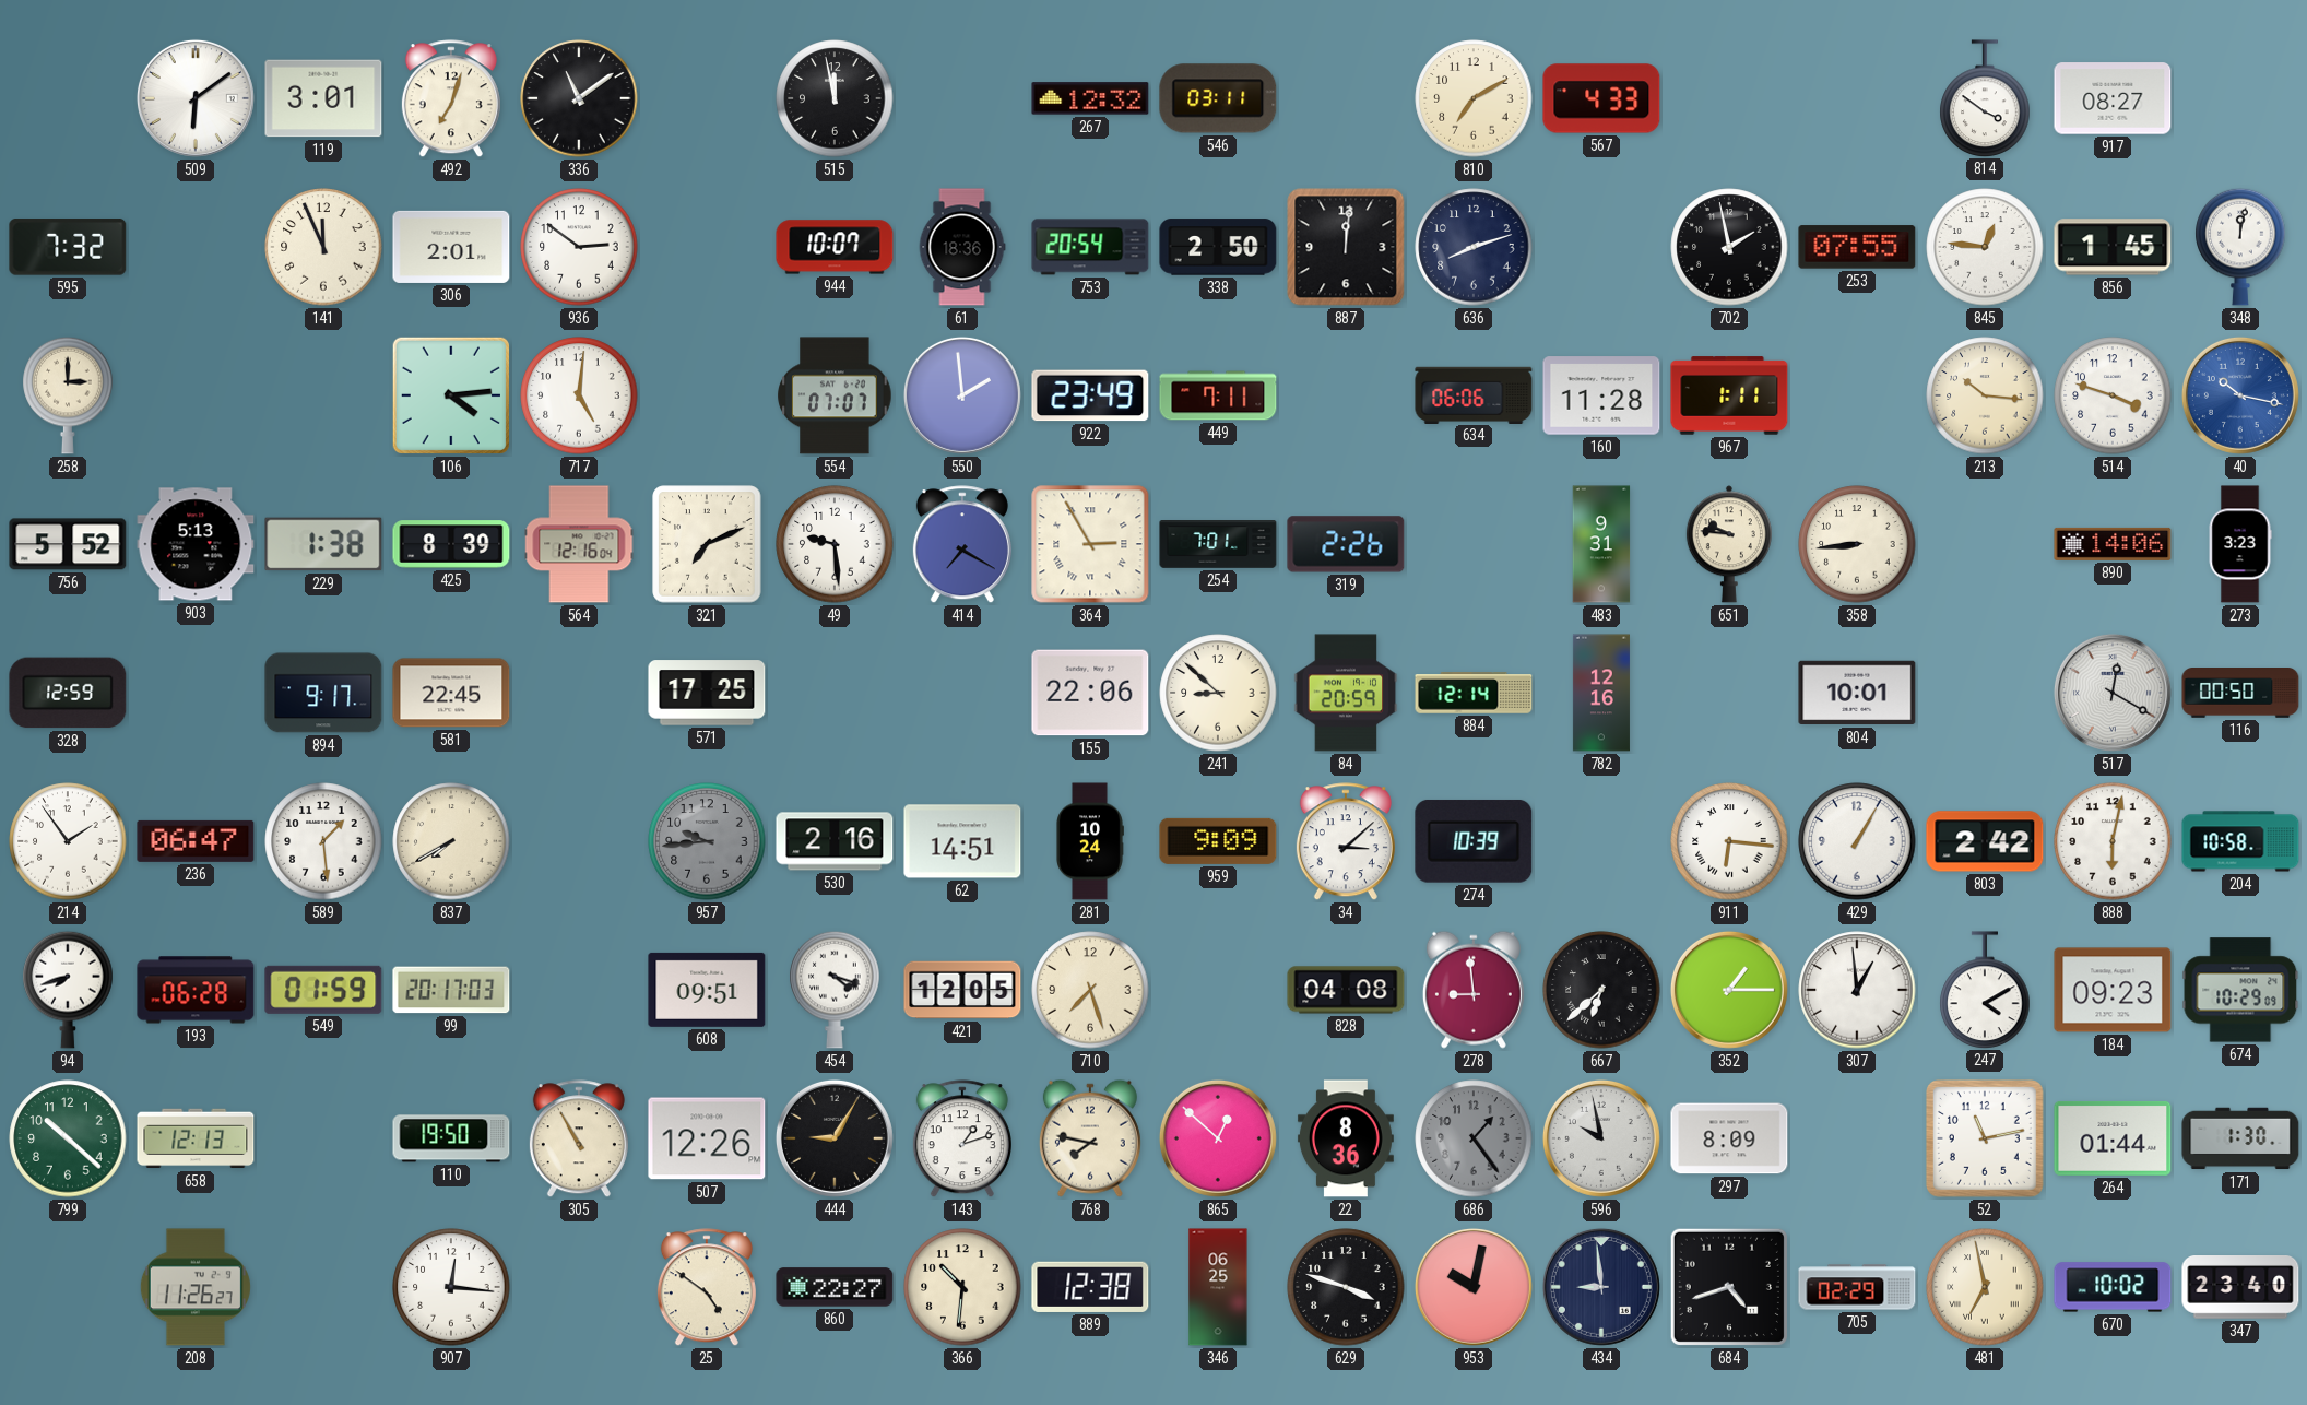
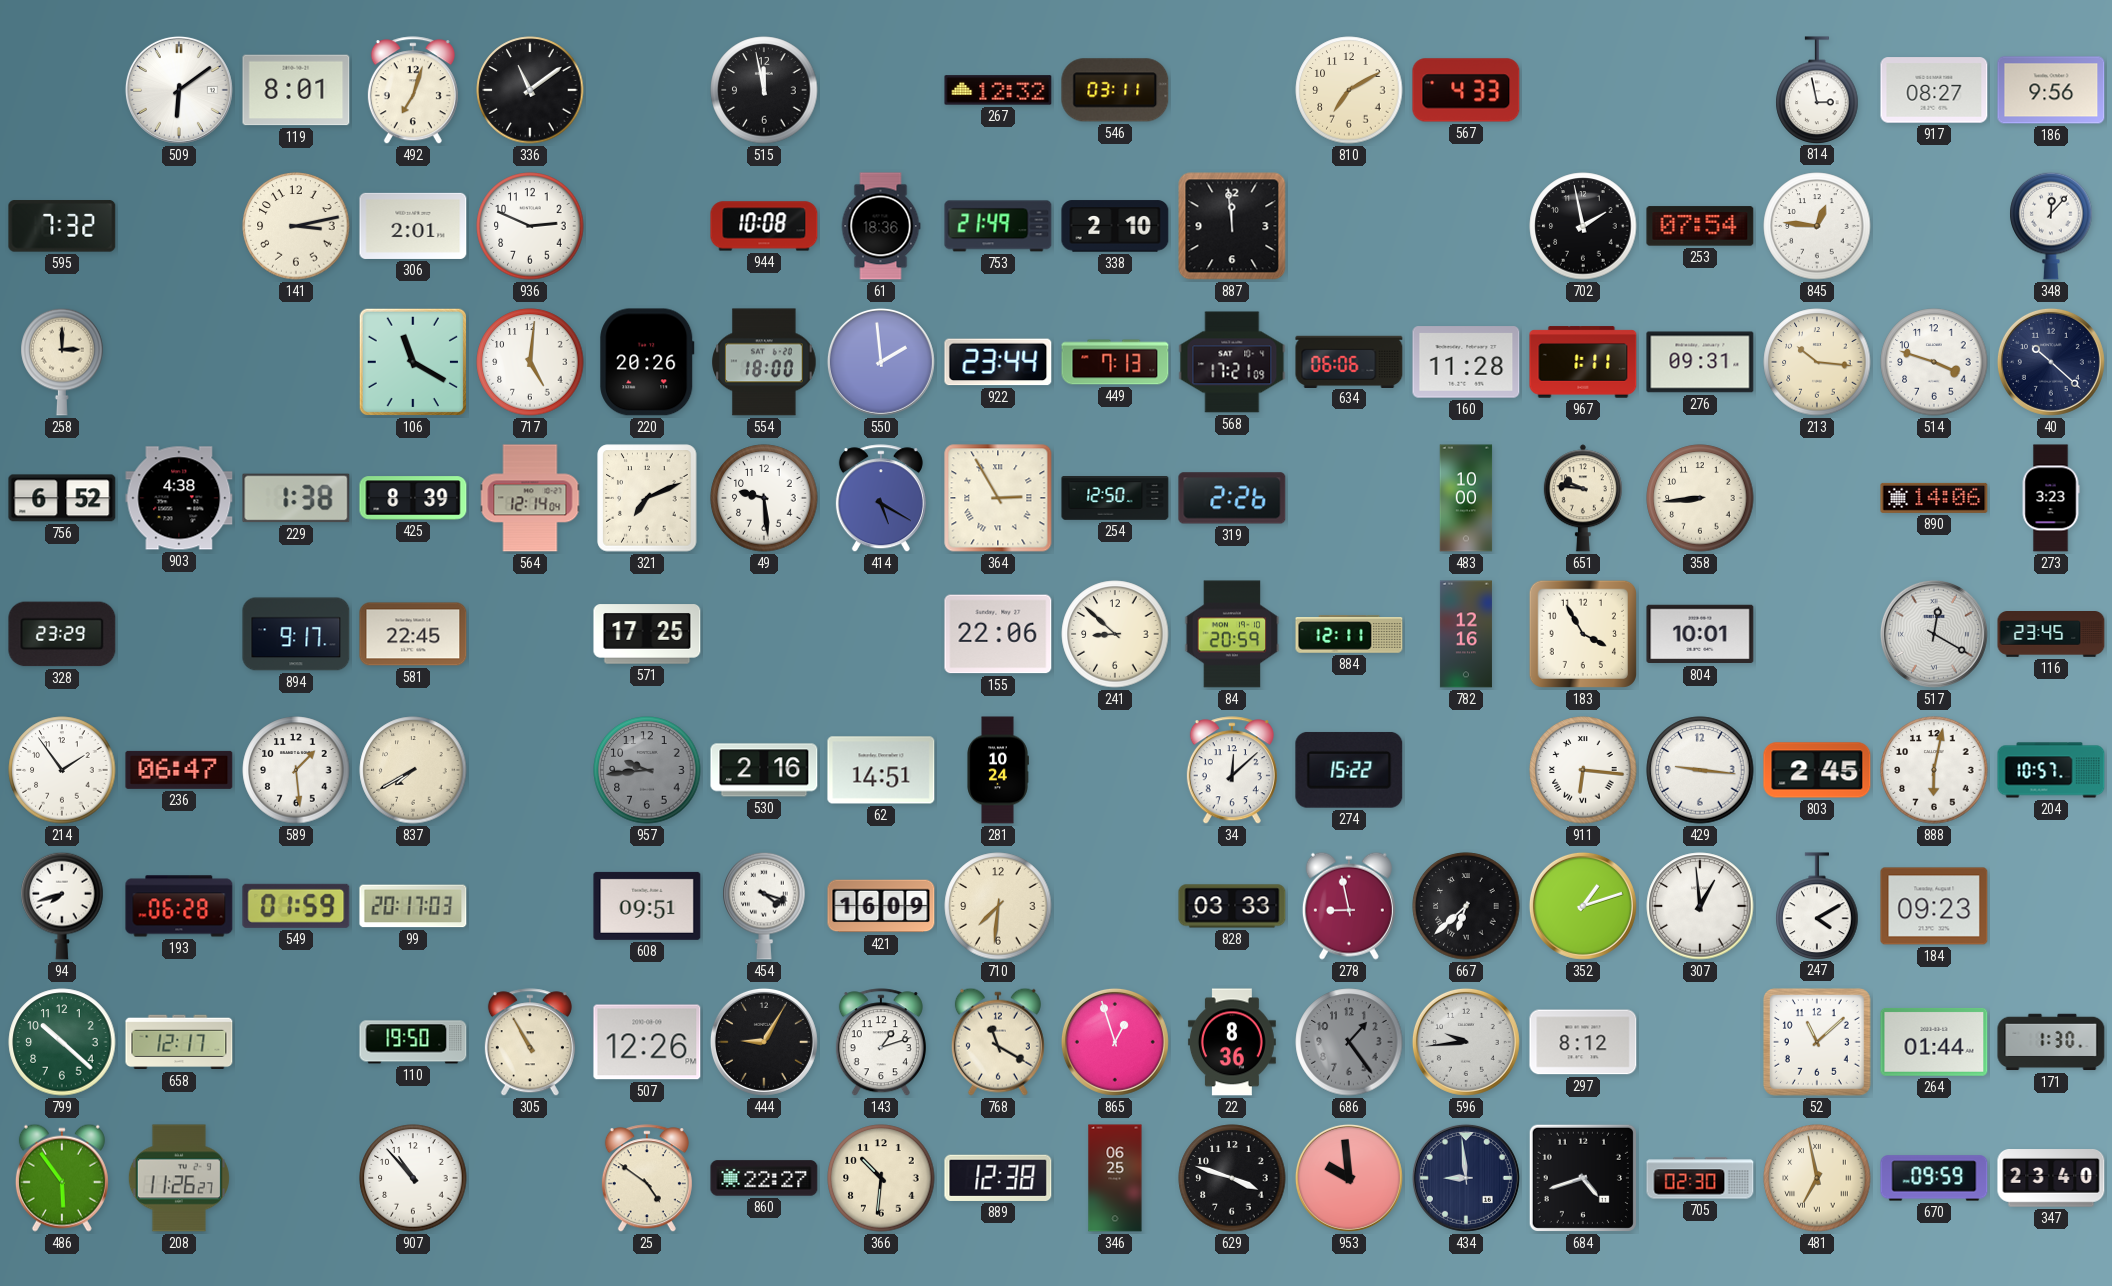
119: 3:01 -> 8:01 (296, 90)
814: 3:51 -> 2:58 (1817, 90)
186: none -> 9:56 (2051, 90)
141: 11:56 -> 3:13 (296, 226)
936: 2:51 -> 2:49 (530, 226)
944: 10:07 -> 10:08 (764, 226)
753: 20:54 -> 21:49 (998, 226)
338: 2:50 -> 2:10 (1115, 226)
887: 12:01 -> 11:59 (1232, 226)
636: 8:12 -> none (1474, 247)
253: 07:55 -> 07:54 (1700, 226)
856: 1:45 -> none (2113, 247)
348: 12:02 -> 12:07 (2051, 226)
106: 4:14 -> 11:20 (413, 362)
220: none -> 20:26 (647, 362)
554: 07:07 -> 18:00 (764, 362)
922: 23:49 -> 23:44 (998, 362)
449: 7:11 -> 7:13 (1115, 362)
568: none -> 17:21 (1232, 362)
276: none -> 09:31 (1700, 362)
40: 10:17 -> 10:22 (2051, 362)
40 dial: blue -> navy (2051, 362)
756: 5:52 -> 6:52 (62, 498)
903: 5:13 -> 4:38 (179, 498)
564: 12:16 -> 12:14 (530, 498)
414: 7:20 -> 5:20 (881, 499)
254: 7:01 -> 12:50 (1115, 499)
483: 9:31 -> 10:00 (1466, 498)
328: 12:59 -> 23:29 (62, 634)
884: 12:14 -> 12:11 (1349, 634)
183: none -> 3:55 (1583, 634)
116: 00:50 -> 23:45 (2051, 634)
959: 9:09 -> none (1218, 841)
34: 3:08 -> 12:08 (1232, 771)
274: 10:39 -> 15:22 (1349, 770)
429: 1:05 -> 9:16 (1700, 770)
803: 2:42 -> 2:45 (1817, 770)
204: 10:58 -> 10:57 (2051, 770)
421: 12:05 -> 16:09 (881, 906)
710: 7:27 -> 7:31 (998, 906)
828: 04:08 -> 03:33 (1232, 906)
278: 8:59 -> 8:58 (1349, 906)
352: 1:15 -> 1:12 (1583, 906)
674: 10:29 -> none (2240, 990)
658: 12:13 -> 12:17 (179, 1042)
768: 7:47 -> 11:20 (998, 1042)
865: 12:52 -> 12:57 (1115, 1042)
596: 9:58 -> 9:44 (1466, 1042)
297: 8:09 -> 8:12 (1583, 1042)
52: 11:13 -> 11:08 (1817, 1042)
486: none -> 5:54 (62, 1178)
907: 12:16 -> 10:53 (413, 1178)
953: 10:02 -> 9:59 (1349, 1178)
705: 02:29 -> 02:30 (1700, 1178)
670: 10:02 -> 09:59 (1934, 1178)
